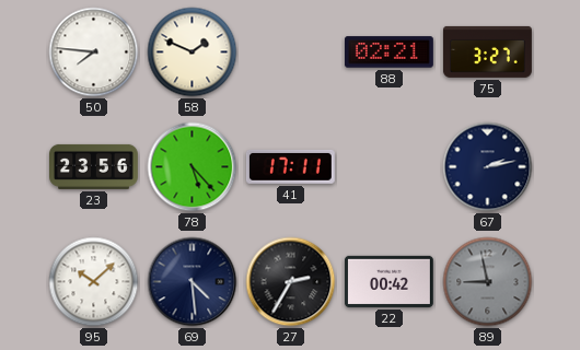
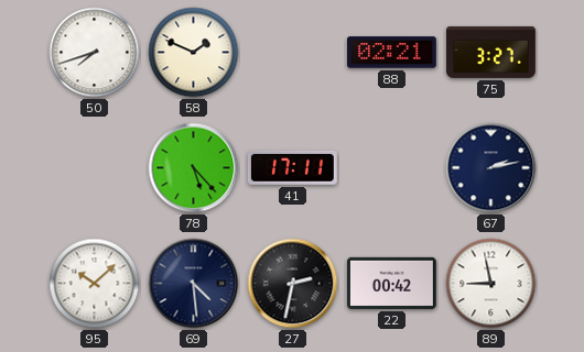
50: 7:46 -> 7:42 (95, 53)
23: 23:56 -> none (94, 166)
27: 2:35 -> 2:32 (293, 284)
89 dial: grey -> white (491, 284)
